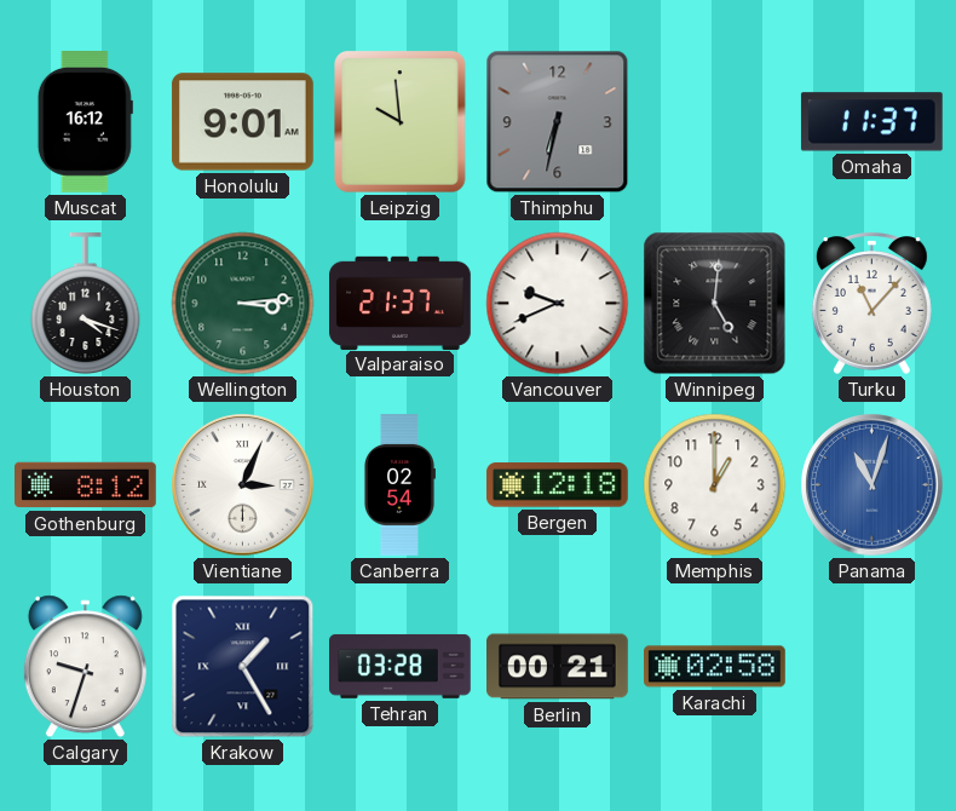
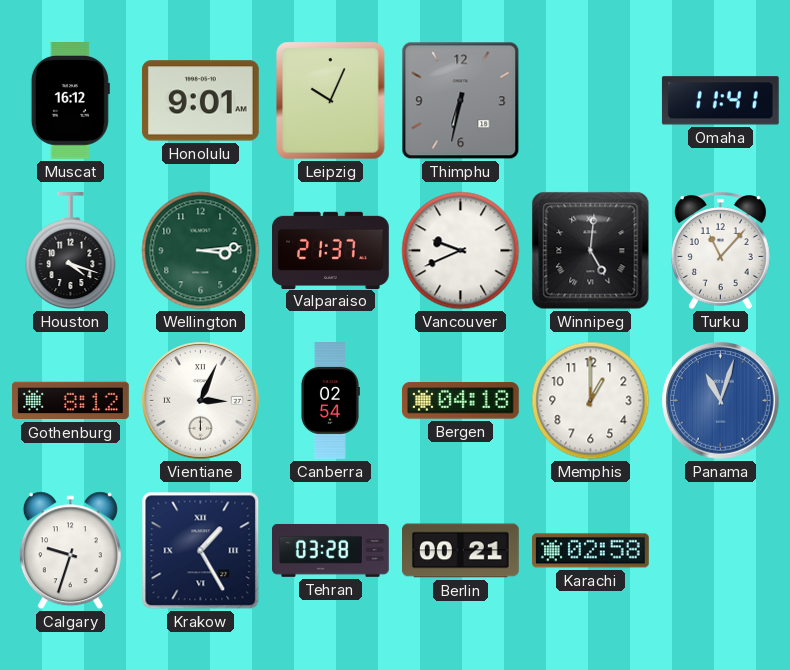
Leipzig: 9:59 -> 10:04 (331, 101)
Omaha: 11:37 -> 11:41 (720, 101)
Bergen: 12:18 -> 04:18 (460, 401)
